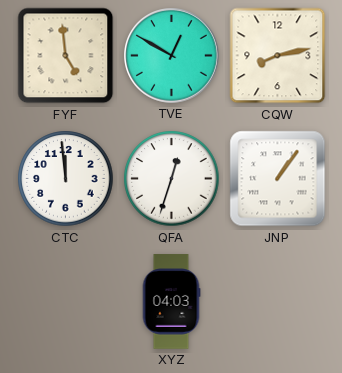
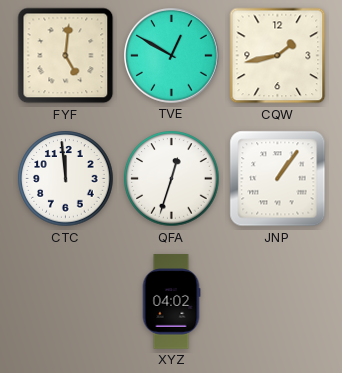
FYF: 4:59 -> 5:01 (66, 56)
CQW: 8:13 -> 1:43 (278, 56)
XYZ: 04:03 -> 04:02 (171, 302)
